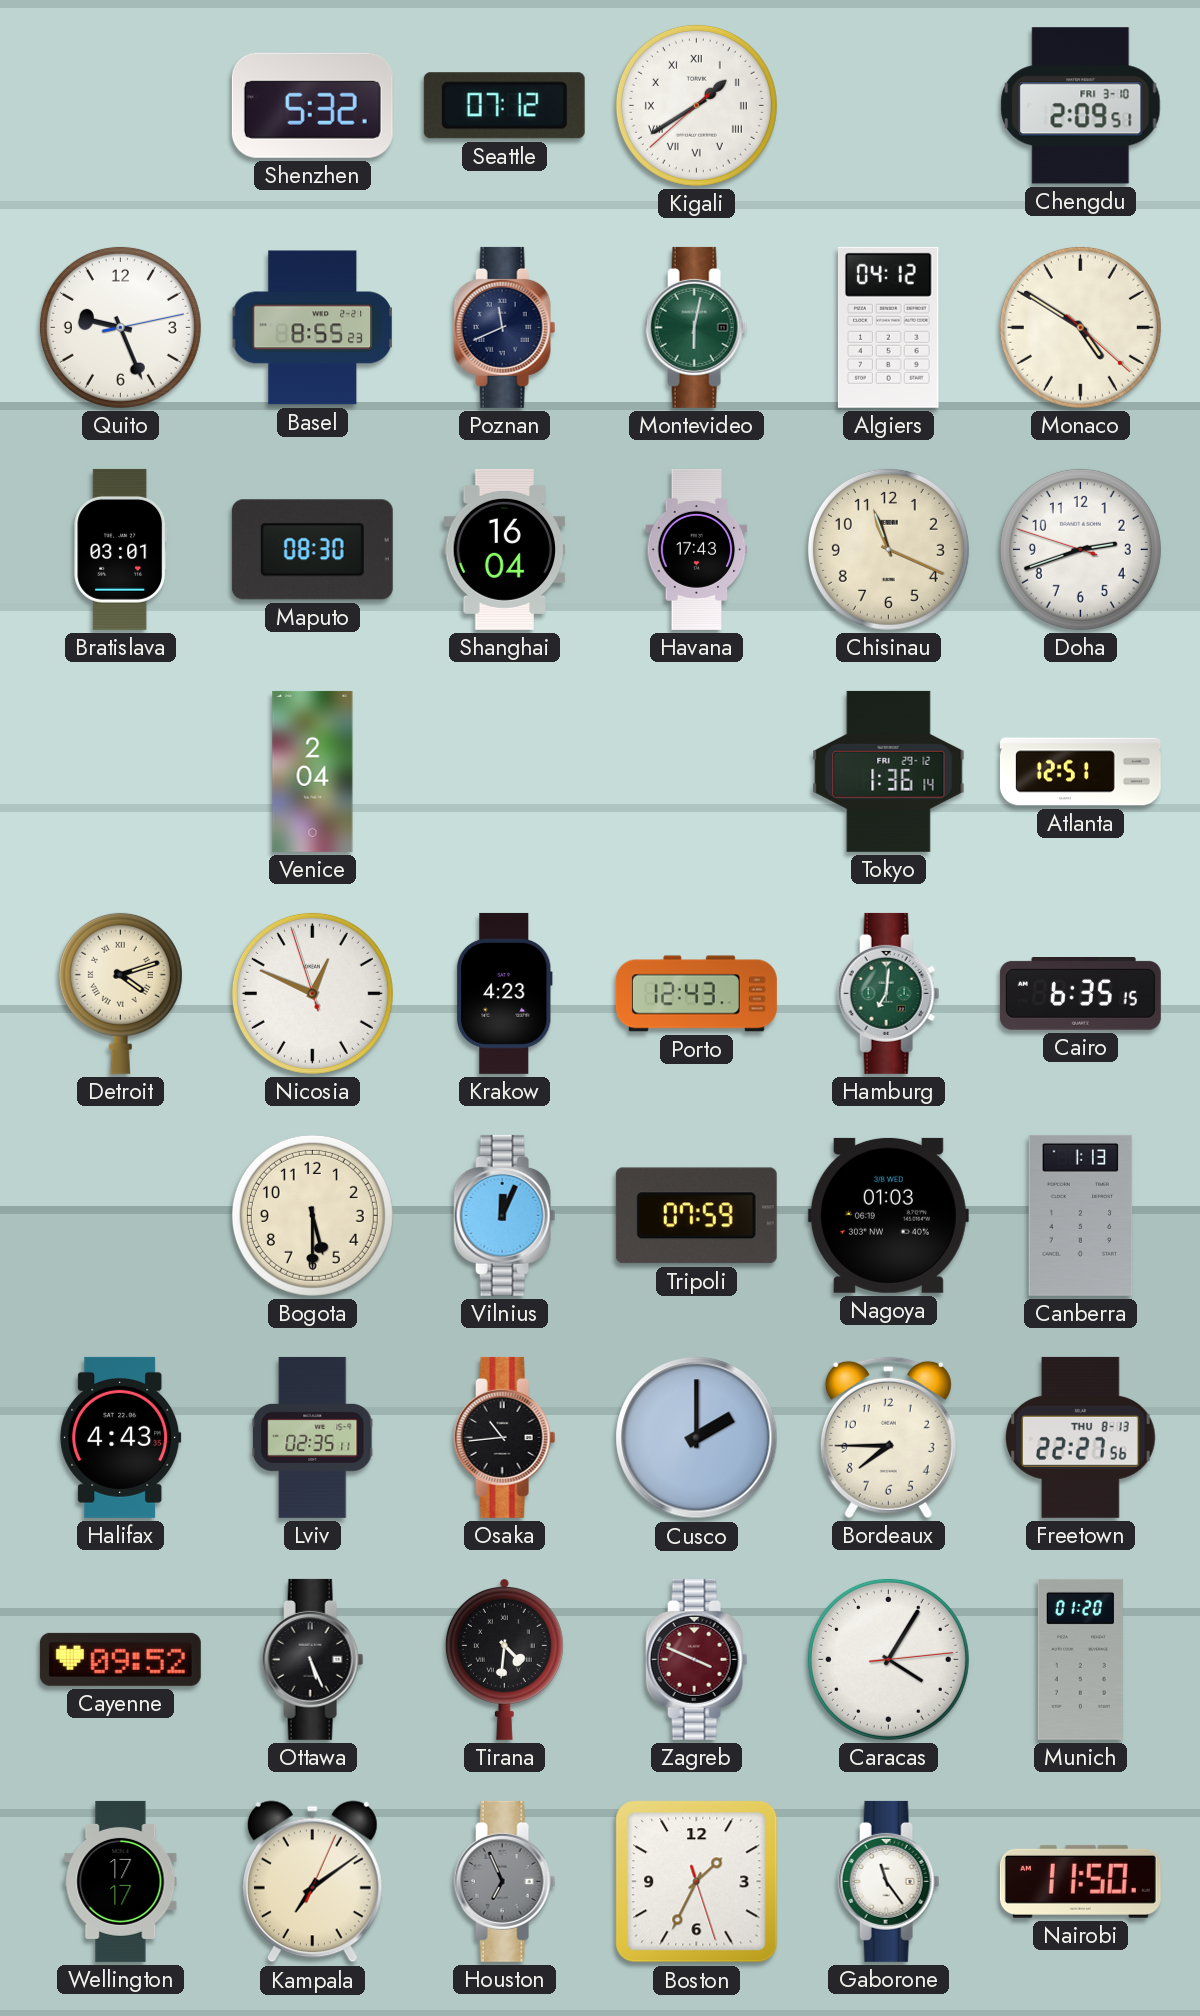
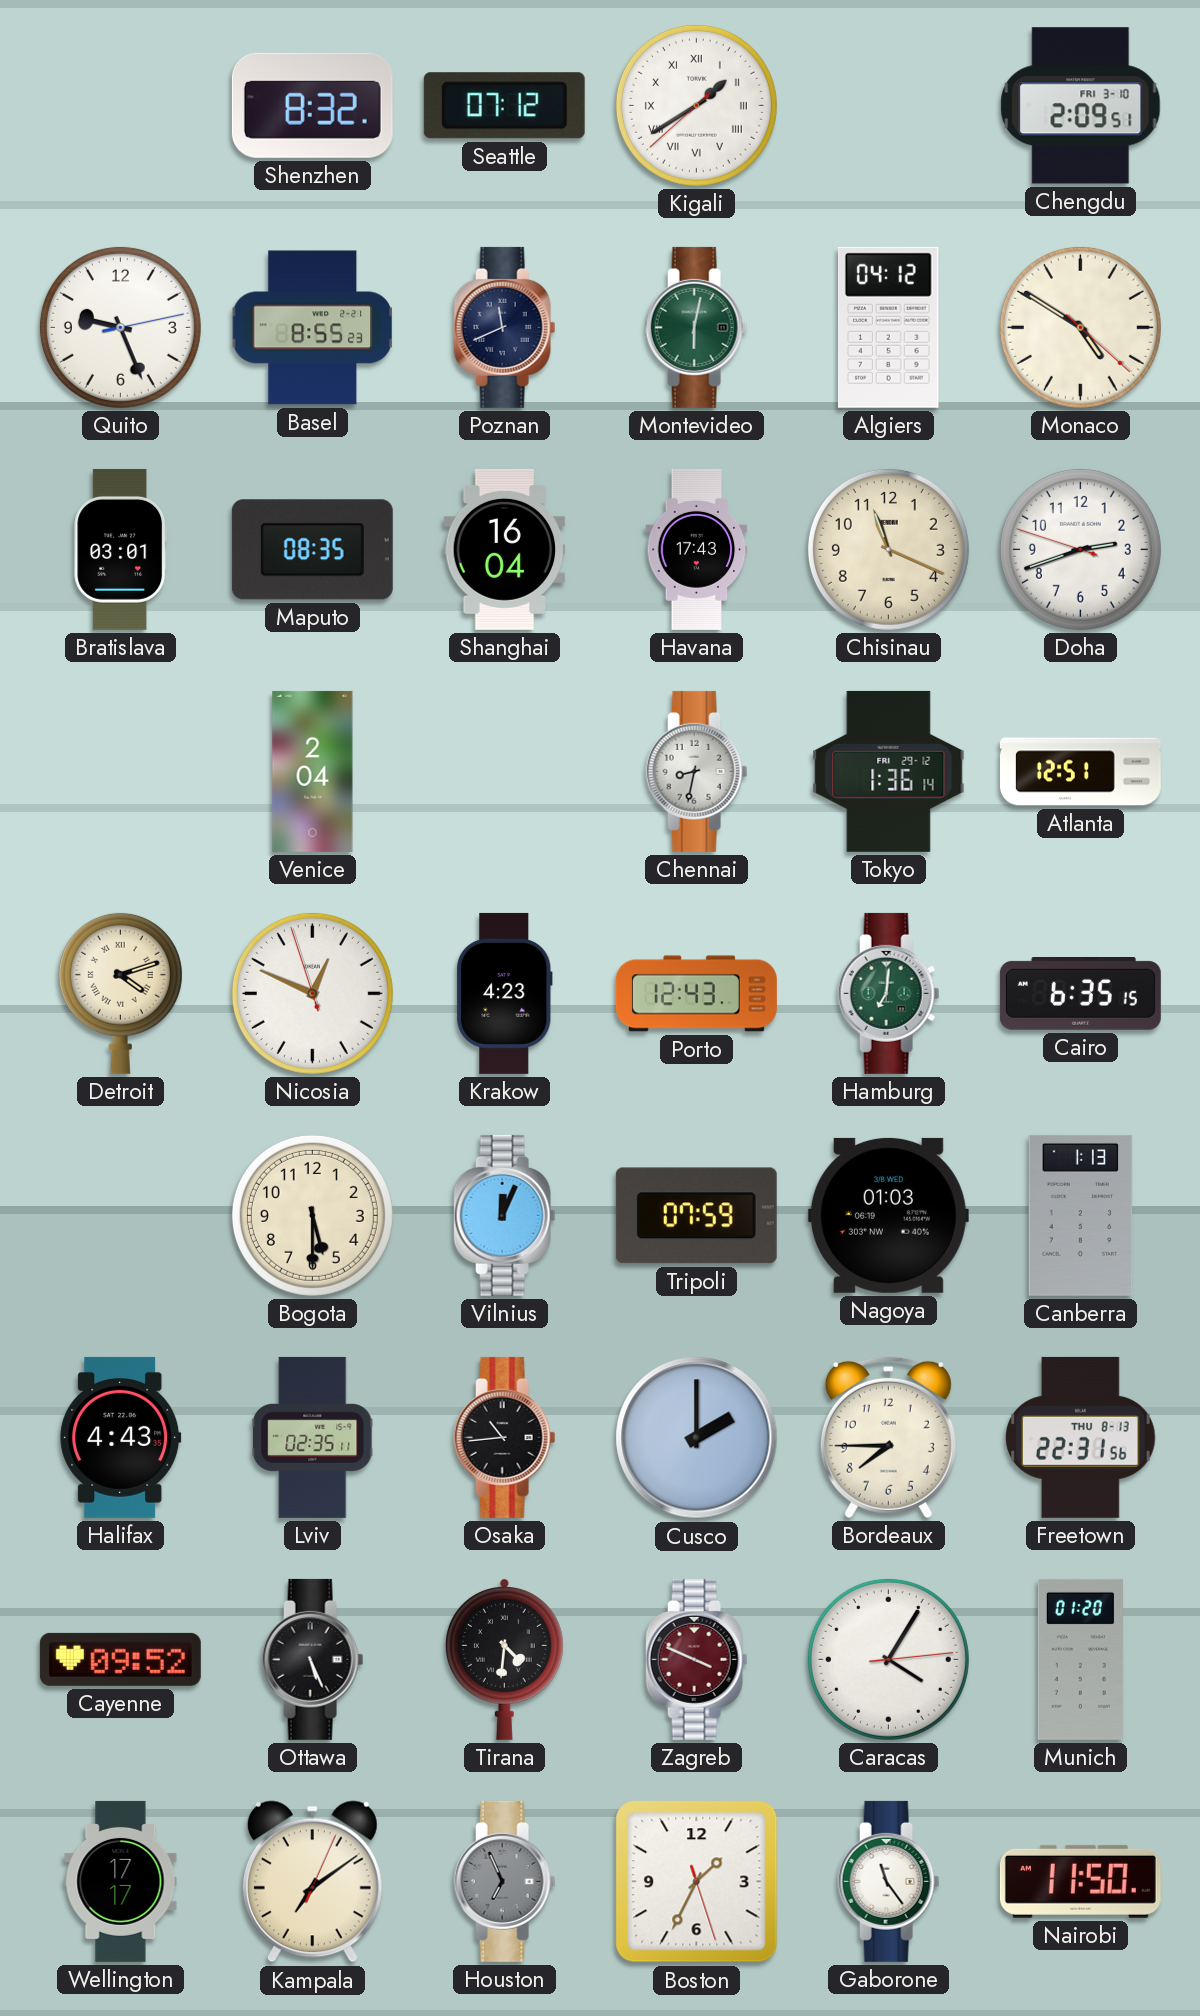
Shenzhen: 5:32 -> 8:32 (312, 105)
Maputo: 08:30 -> 08:35 (312, 550)
Chennai: none -> 8:32 (697, 771)
Freetown: 22:27 -> 22:31 (1081, 1437)
